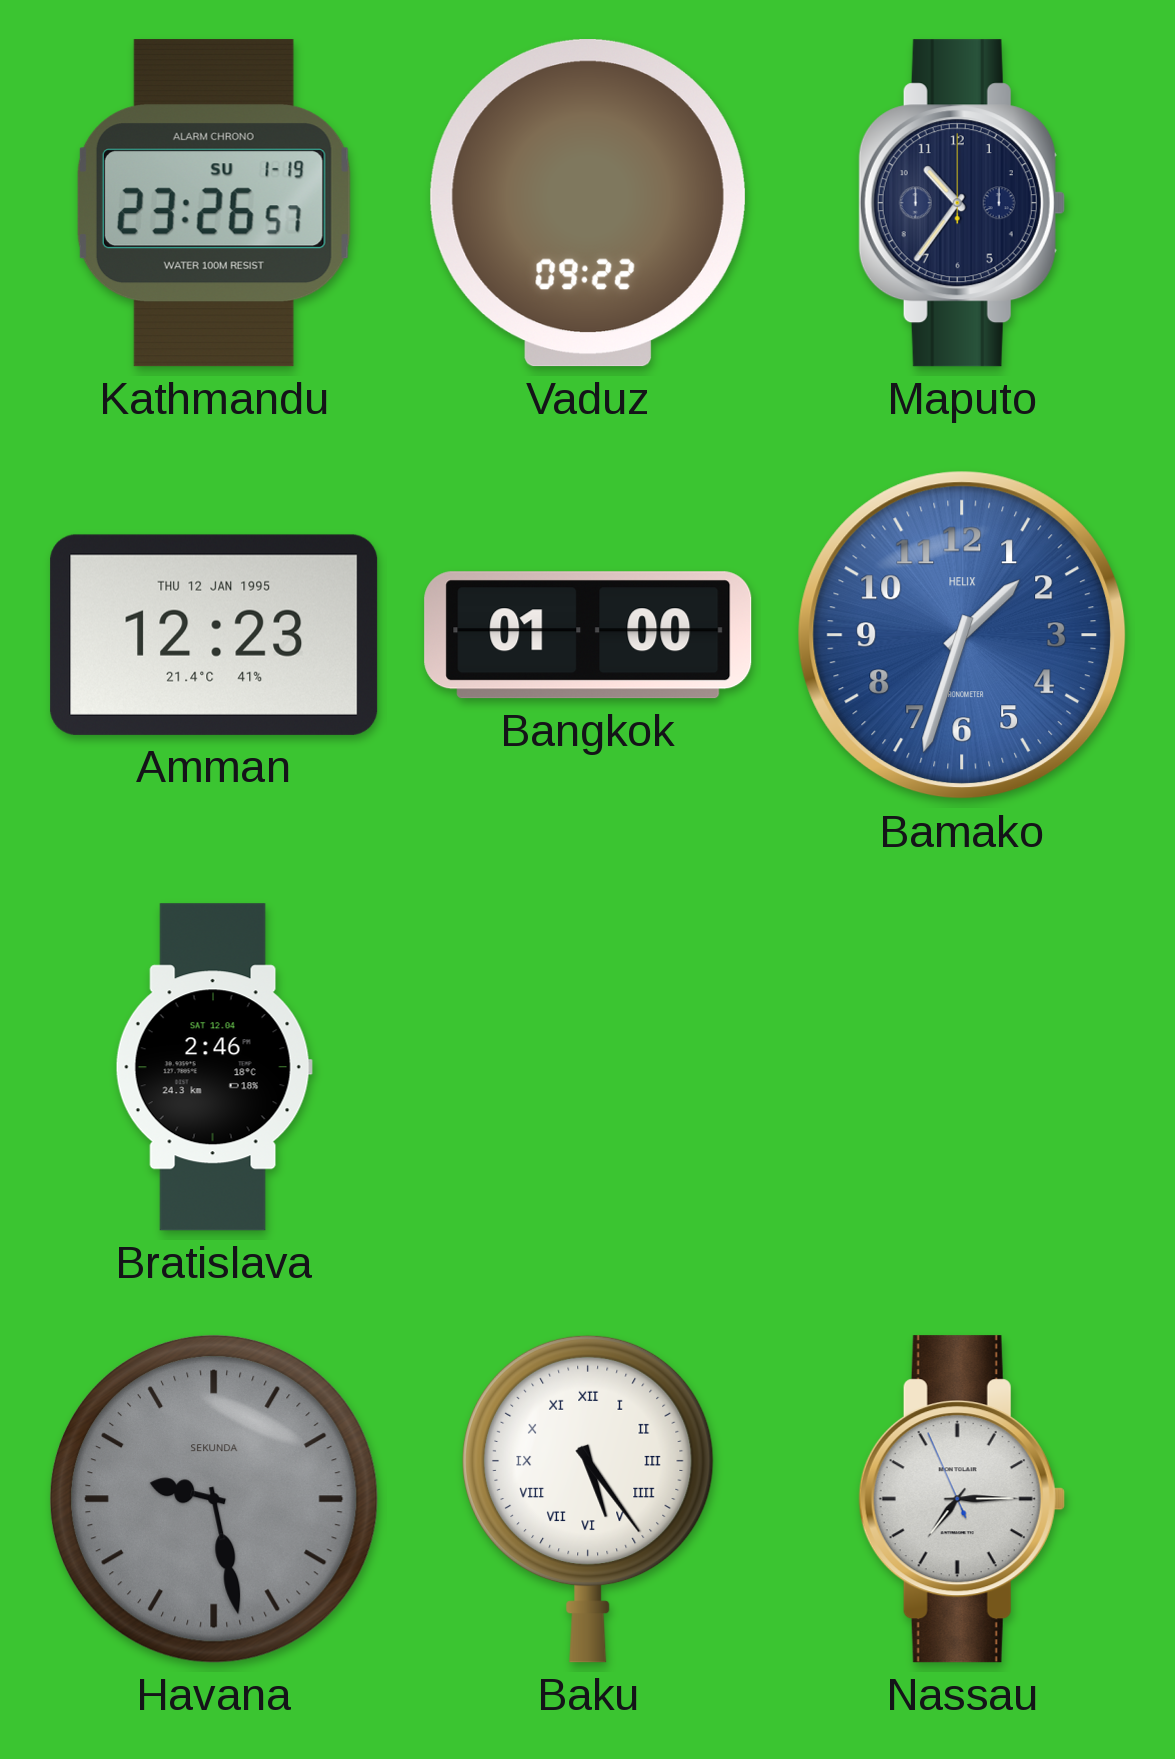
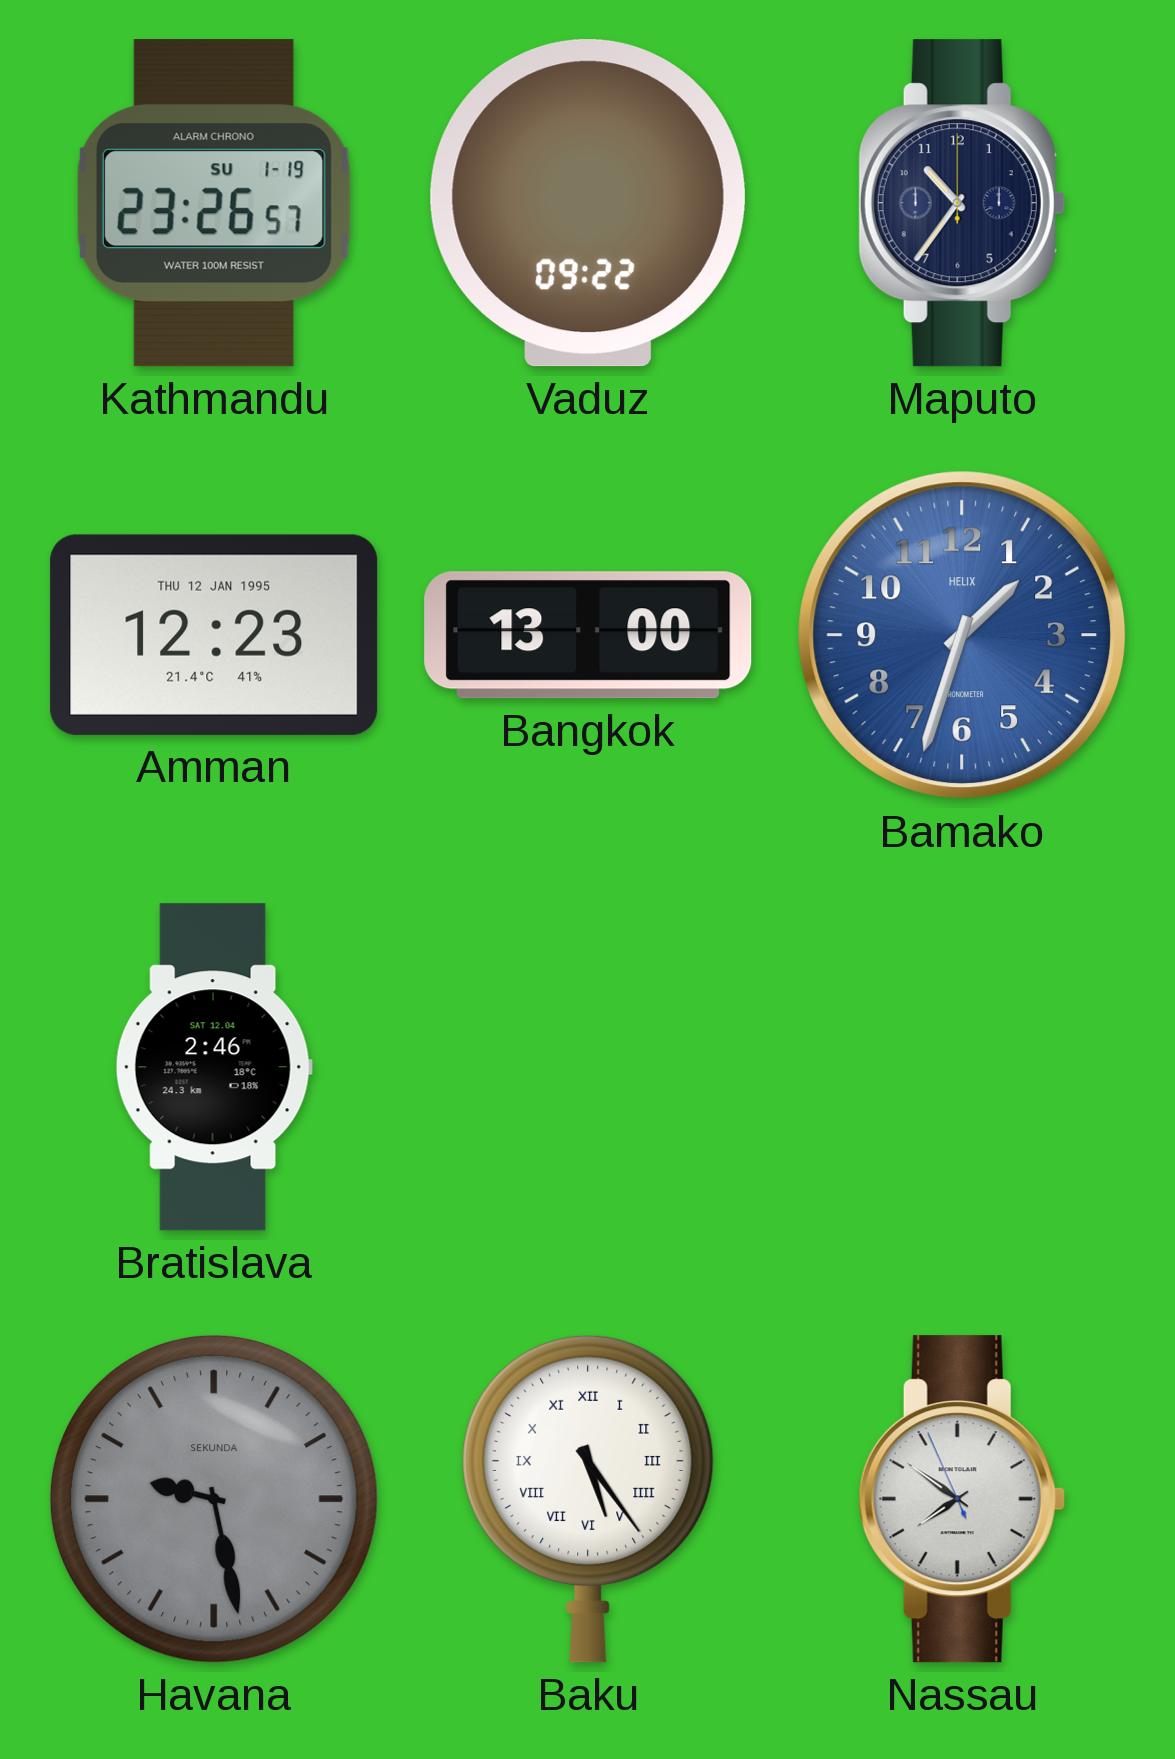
Bangkok: 01:00 -> 13:00 (588, 635)
Nassau: 7:14 -> 7:50 (962, 1499)
